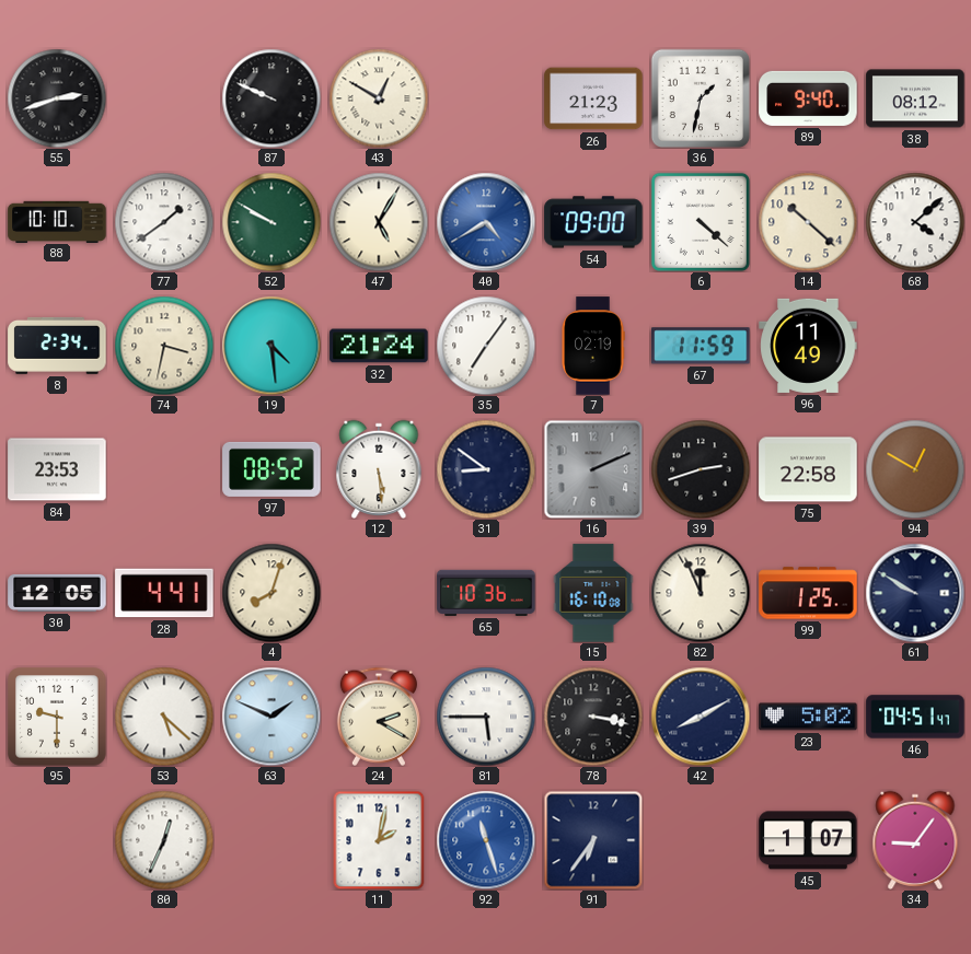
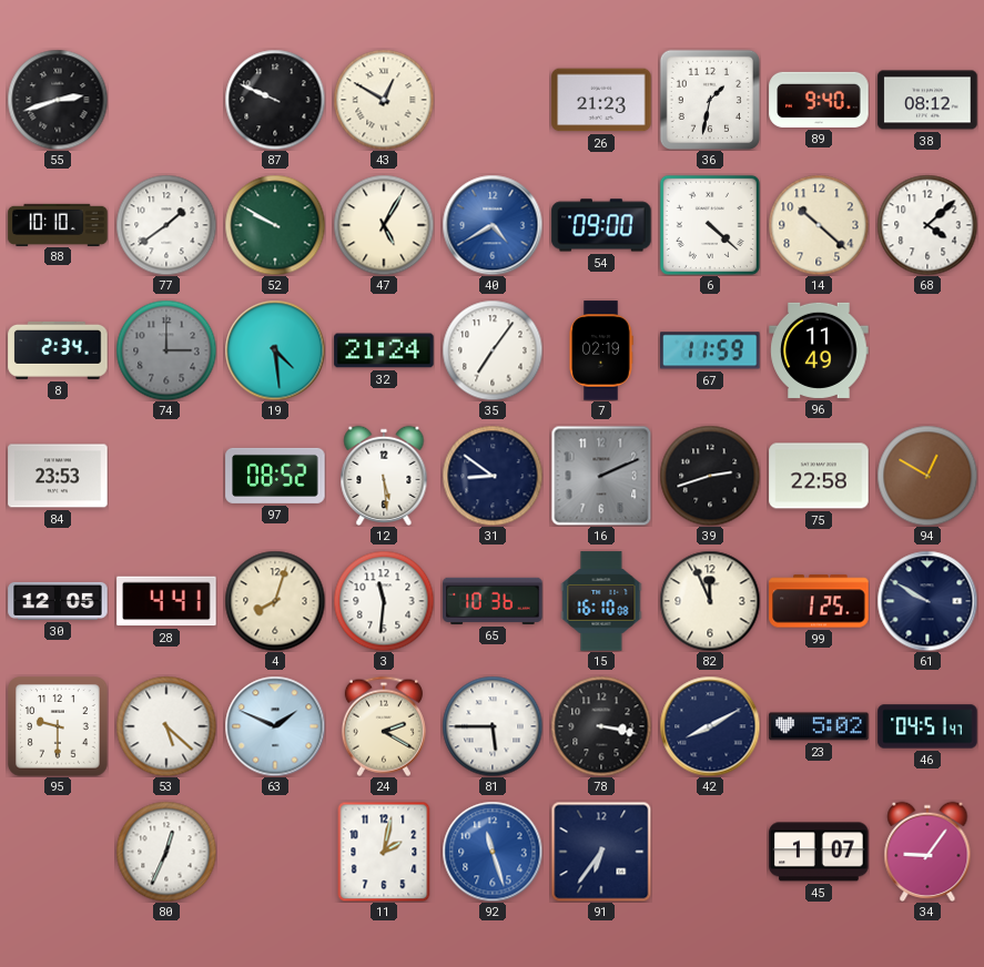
74: 3:32 -> 3:00 (166, 350)
74 dial: cream -> grey (166, 350)
3: none -> 11:31 (384, 601)
